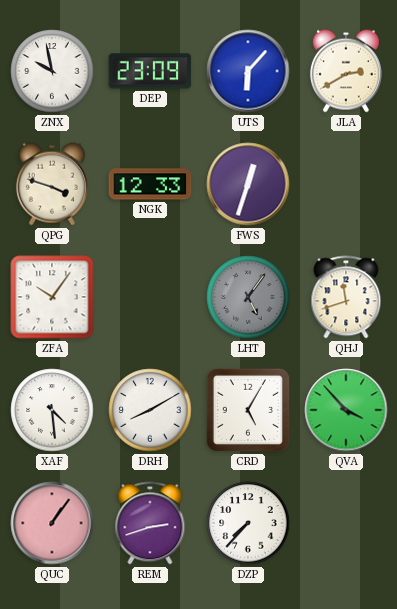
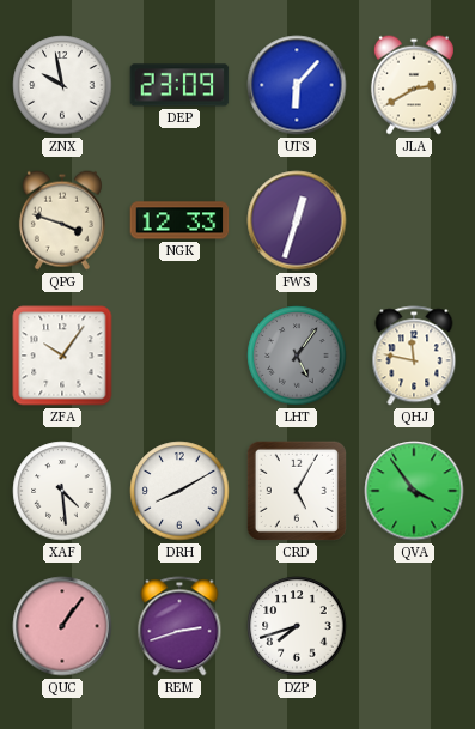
QHJ: 11:42 -> 11:47 (414, 356)
QVA: 3:53 -> 3:54 (414, 491)
DZP: 7:37 -> 7:42 (297, 626)
